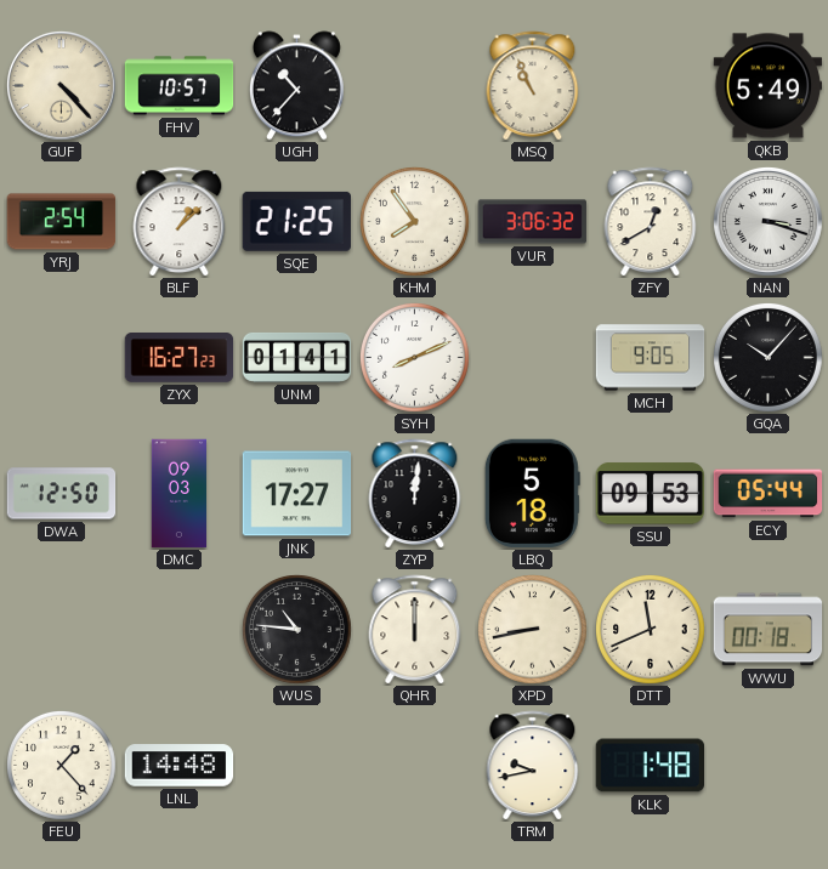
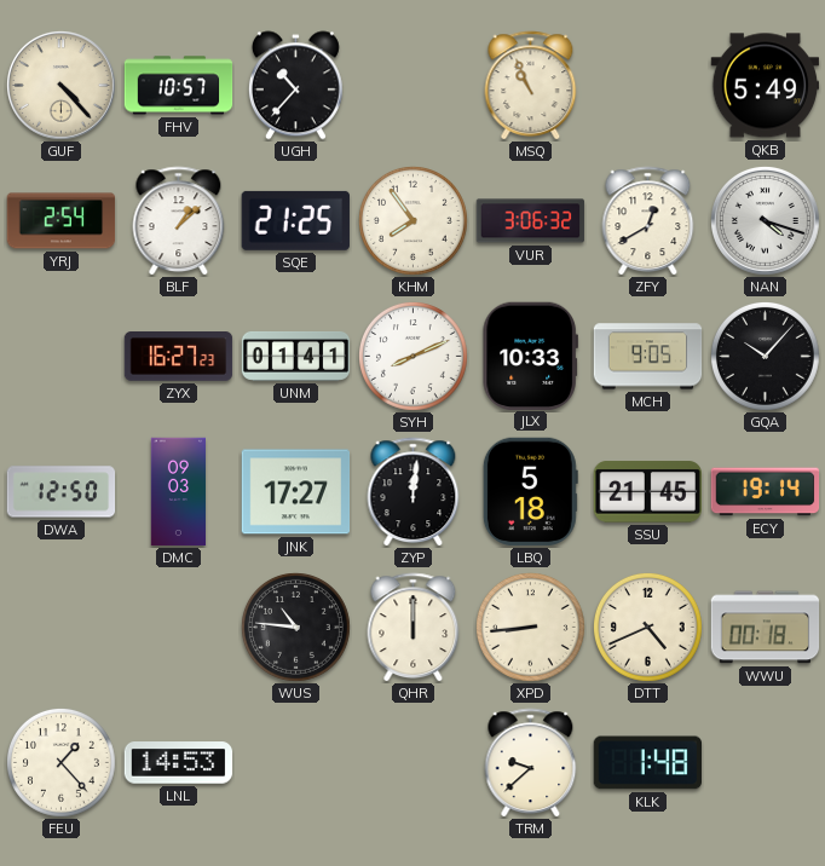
NAN: 3:18 -> 4:18 (765, 220)
JLX: none -> 10:33 (530, 356)
SSU: 09:53 -> 21:45 (648, 492)
ECY: 05:44 -> 19:14 (766, 492)
XPD: 8:43 -> 8:44 (531, 628)
DTT: 11:41 -> 4:41 (648, 628)
LNL: 14:48 -> 14:53 (179, 763)
TRM: 9:43 -> 9:38 (531, 763)
